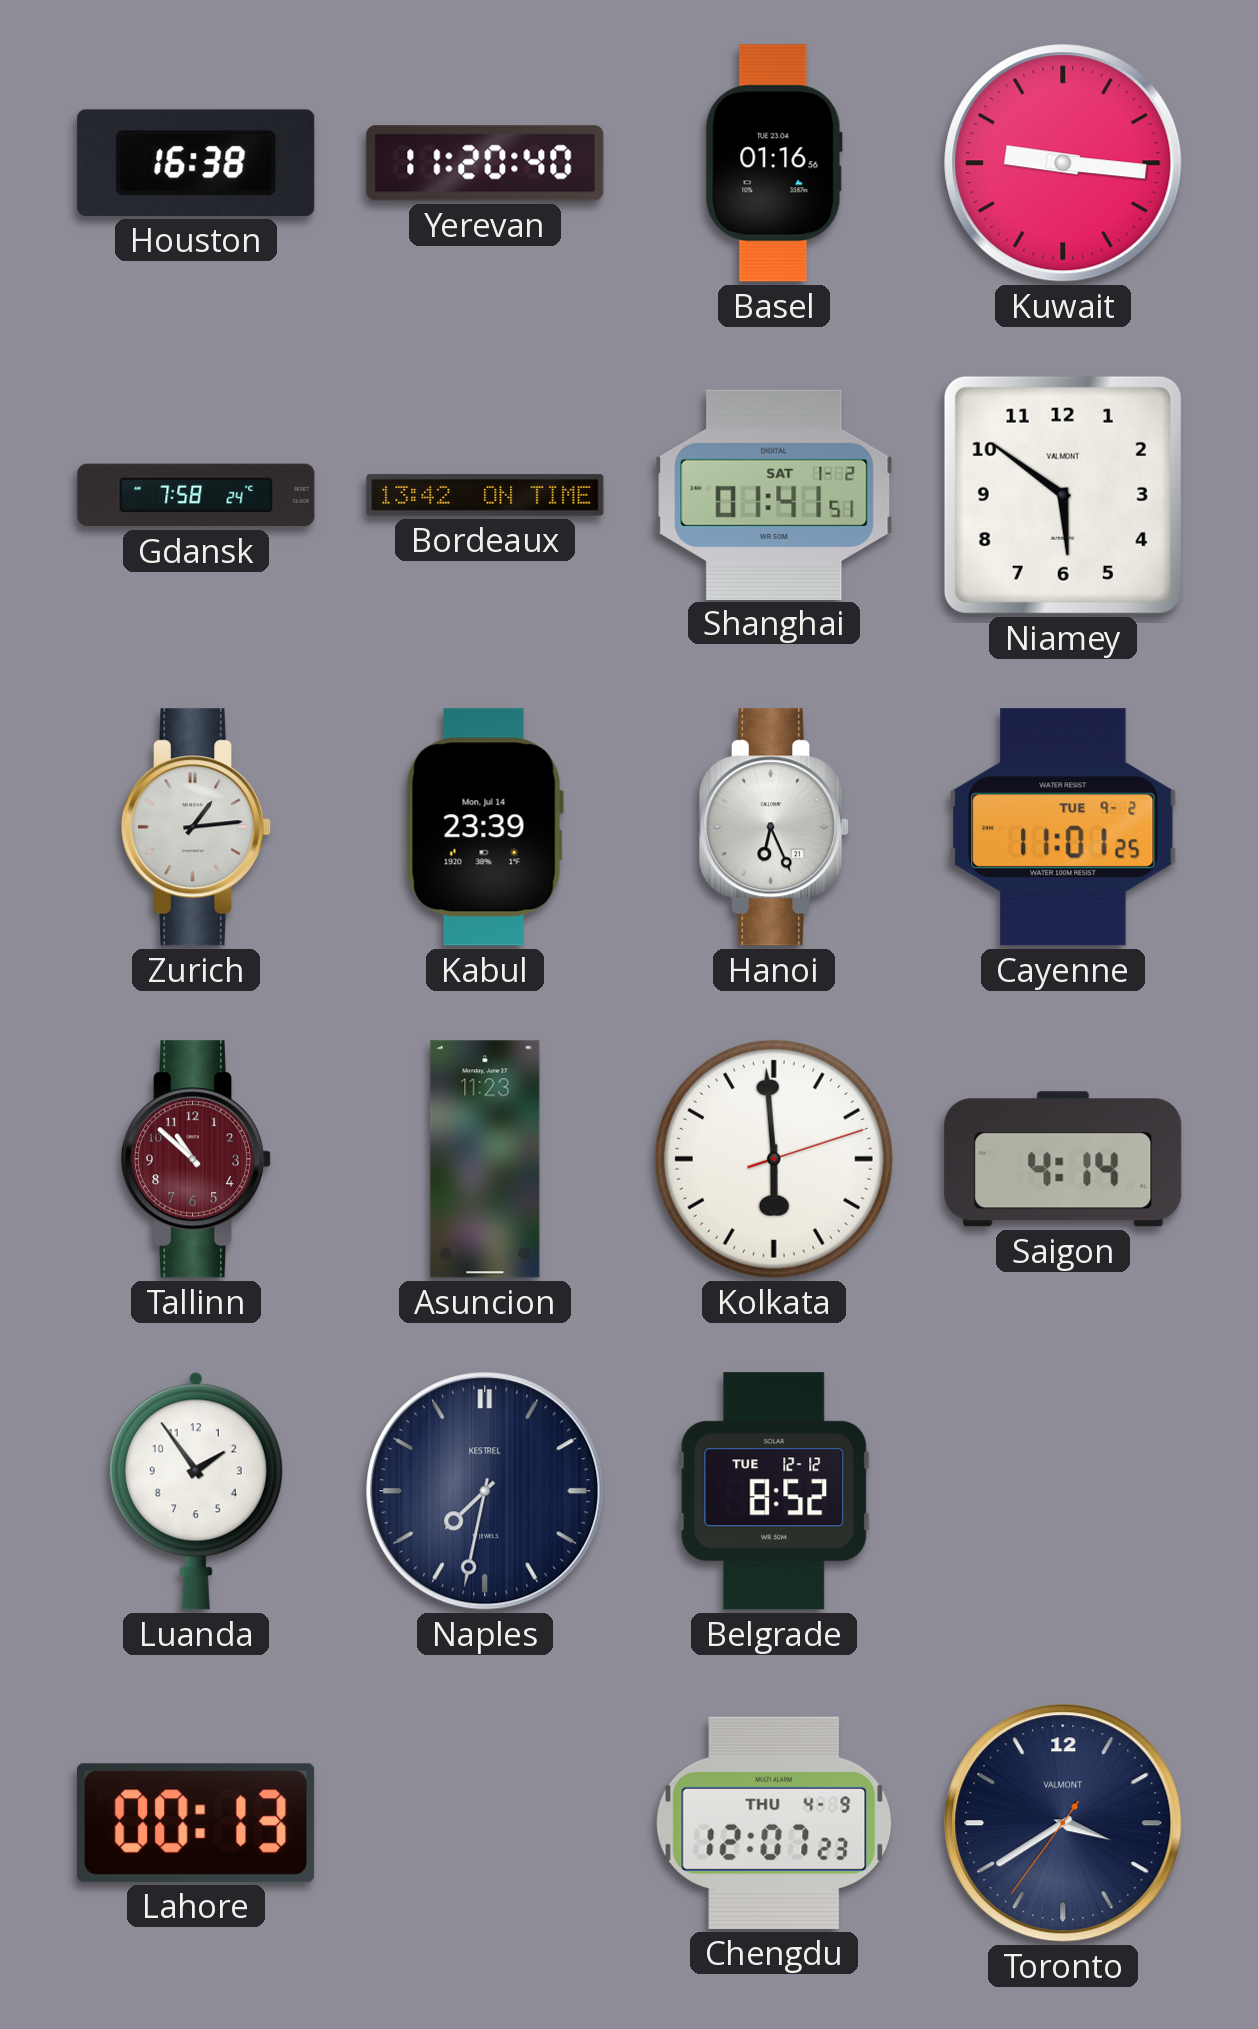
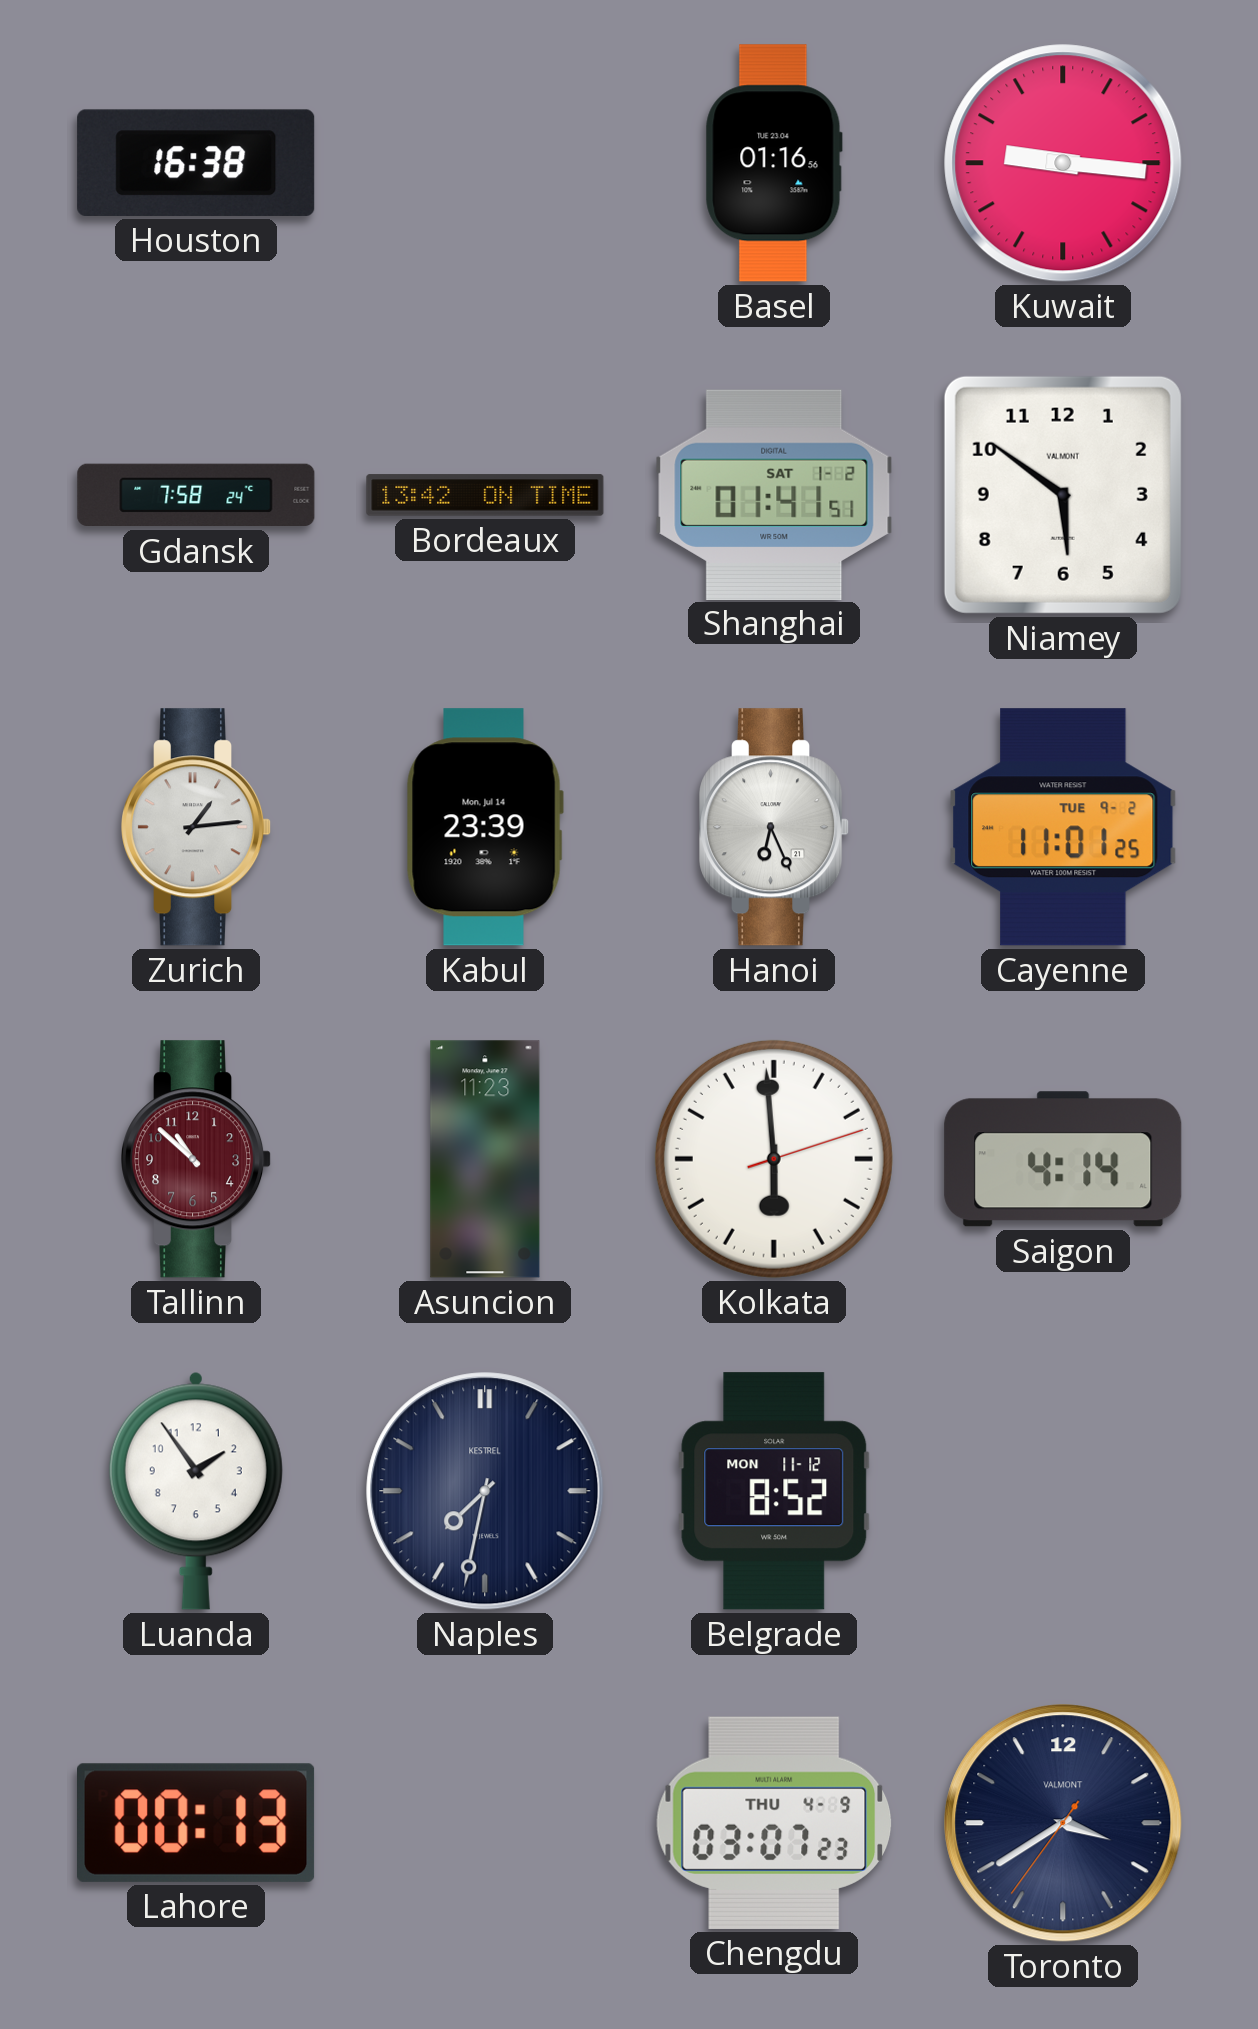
Yerevan: 11:20 -> none (485, 163)
Belgrade date: TUE 12-12 -> MON 11-12 (774, 1491)
Chengdu: 12:07 -> 03:07 (774, 1823)
